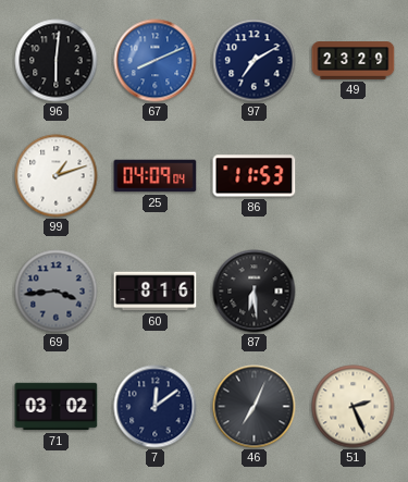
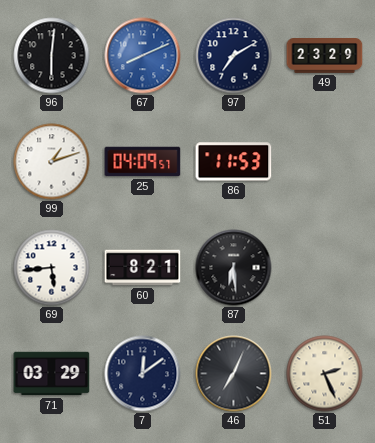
25: 04:09:04 -> 04:09:57 (143, 162)
69: 3:44 -> 5:44 (52, 268)
69 dial: grey -> white (52, 268)
60: 8:16 -> 8:21 (143, 268)
71: 03:02 -> 03:29 (52, 374)
